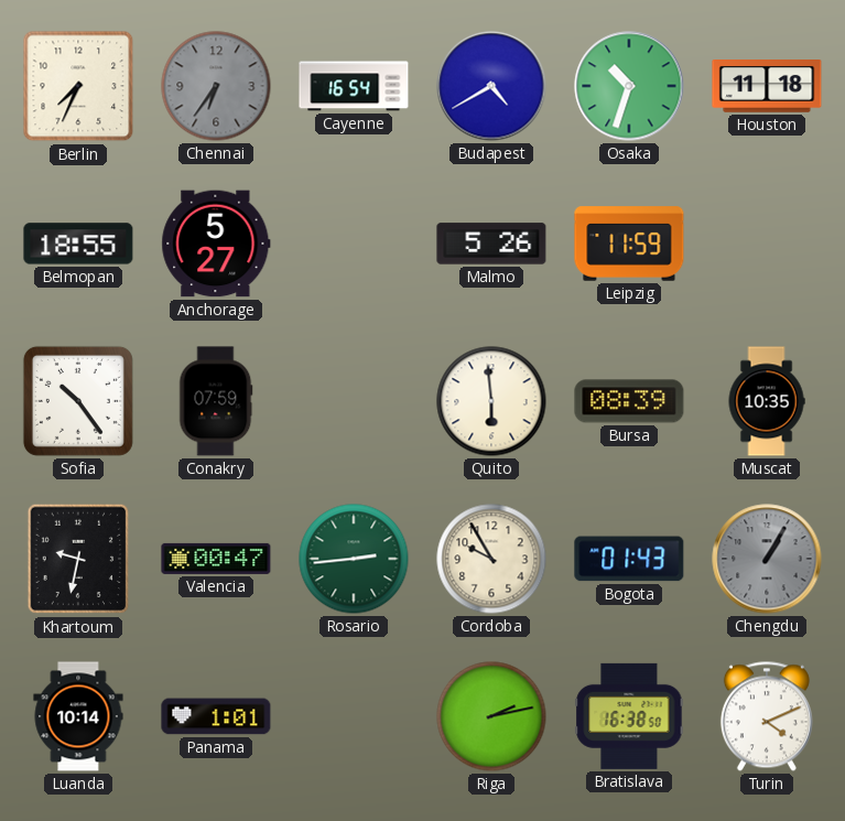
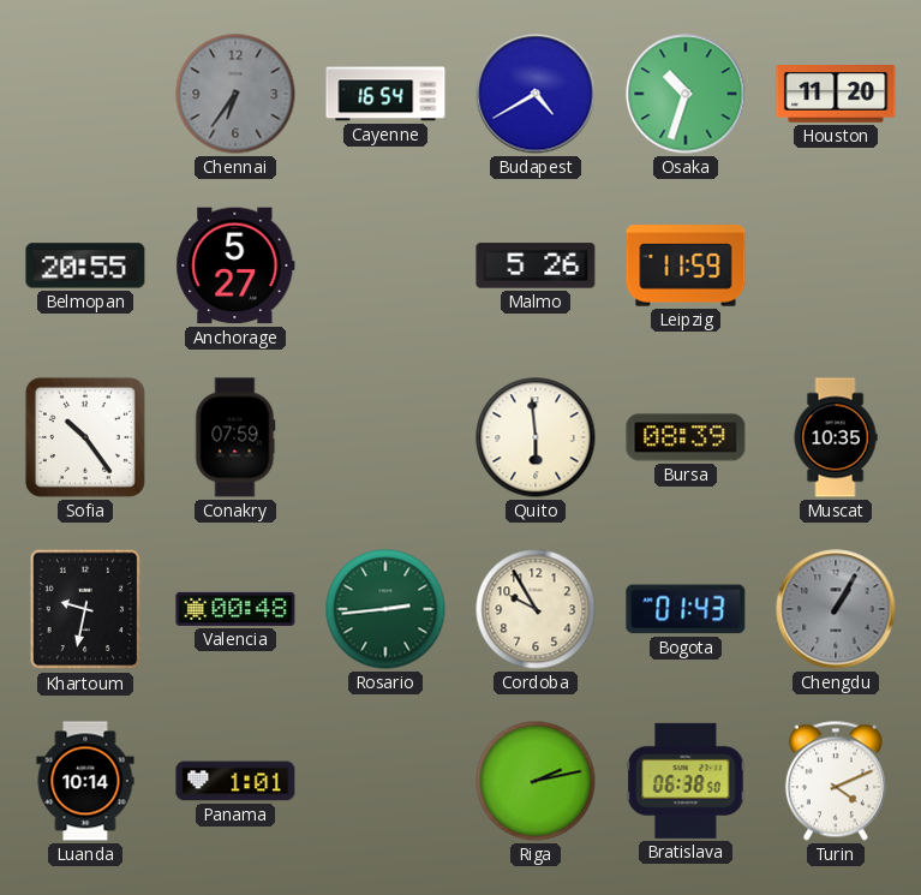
Berlin: 7:34 -> none (78, 86)
Houston: 11:18 -> 11:20 (836, 95)
Belmopan: 18:55 -> 20:55 (85, 265)
Valencia: 00:47 -> 00:48 (235, 609)
Bratislava: 16:38 -> 06:38 (686, 781)
